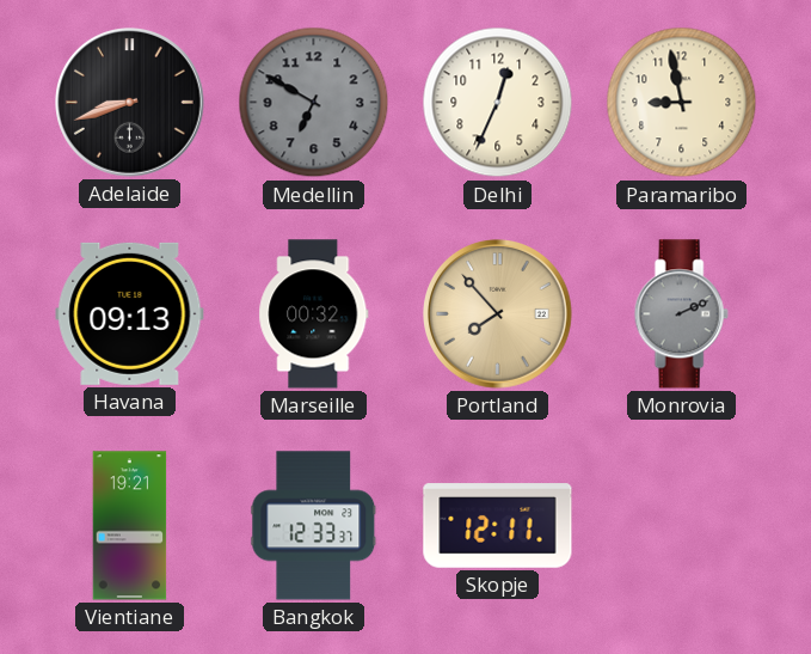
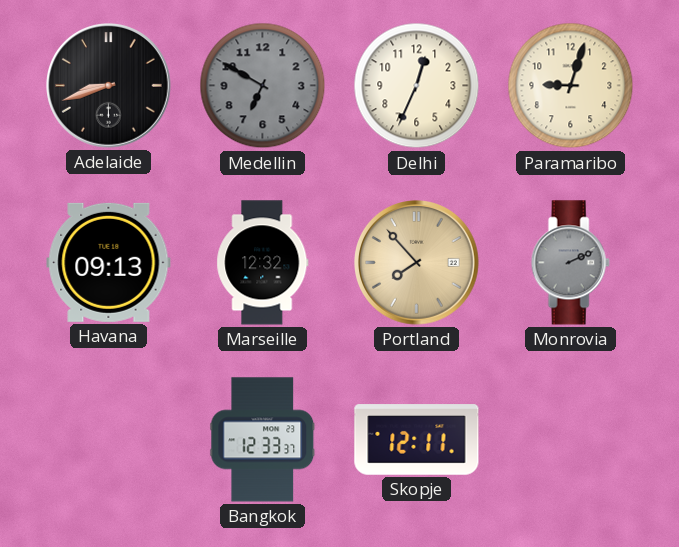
Paramaribo: 8:58 -> 9:03 (571, 86)
Marseille: 00:32 -> 12:32 (263, 263)
Vientiane: 19:21 -> none (130, 526)
